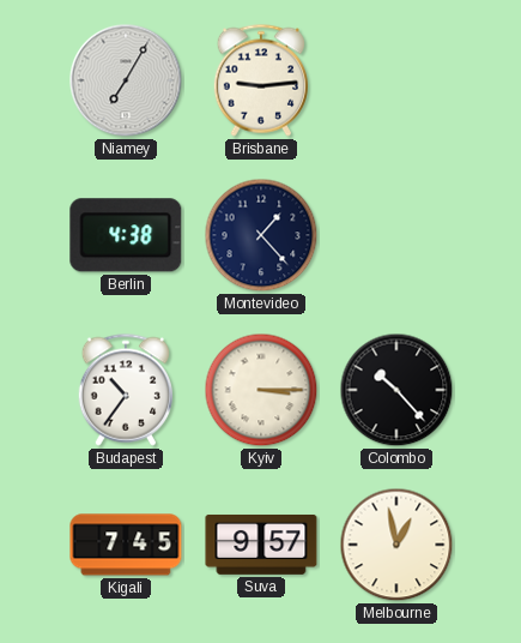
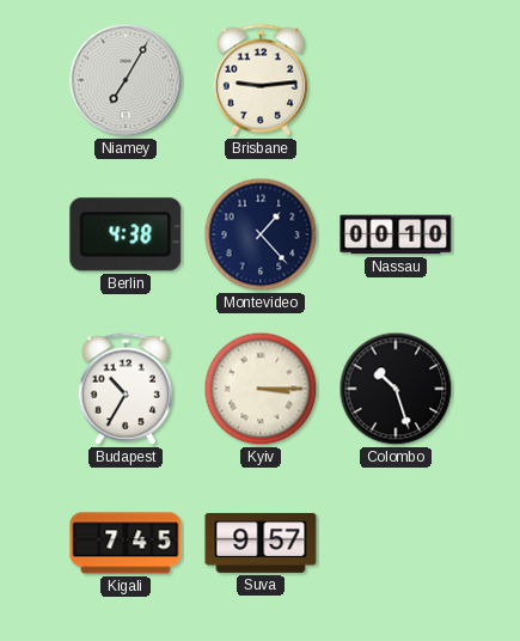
Nassau: none -> 00:10 (396, 234)
Budapest: 10:36 -> 10:35 (124, 389)
Colombo: 10:23 -> 10:27 (396, 389)
Melbourne: 12:58 -> none (396, 545)
